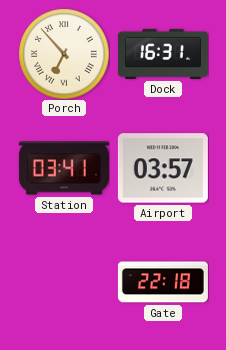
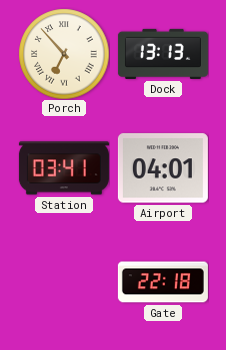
Dock: 16:31 -> 13:13 (163, 54)
Airport: 03:57 -> 04:01 (163, 168)
